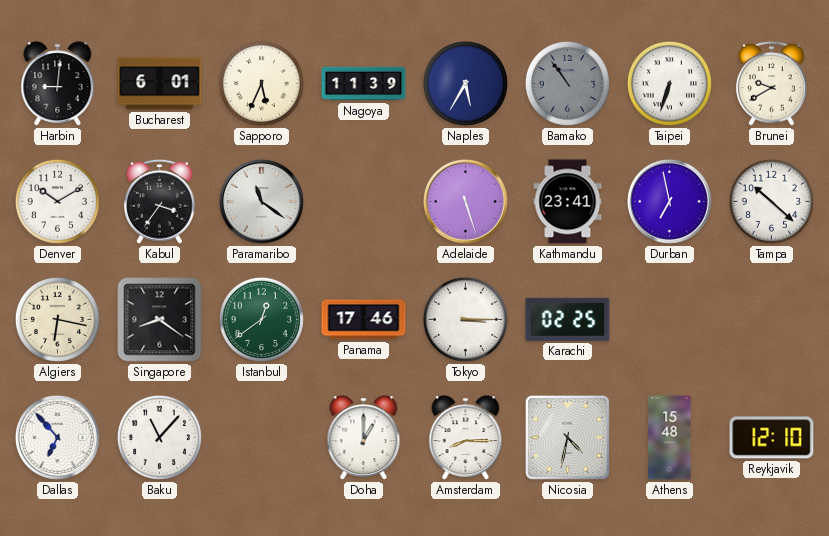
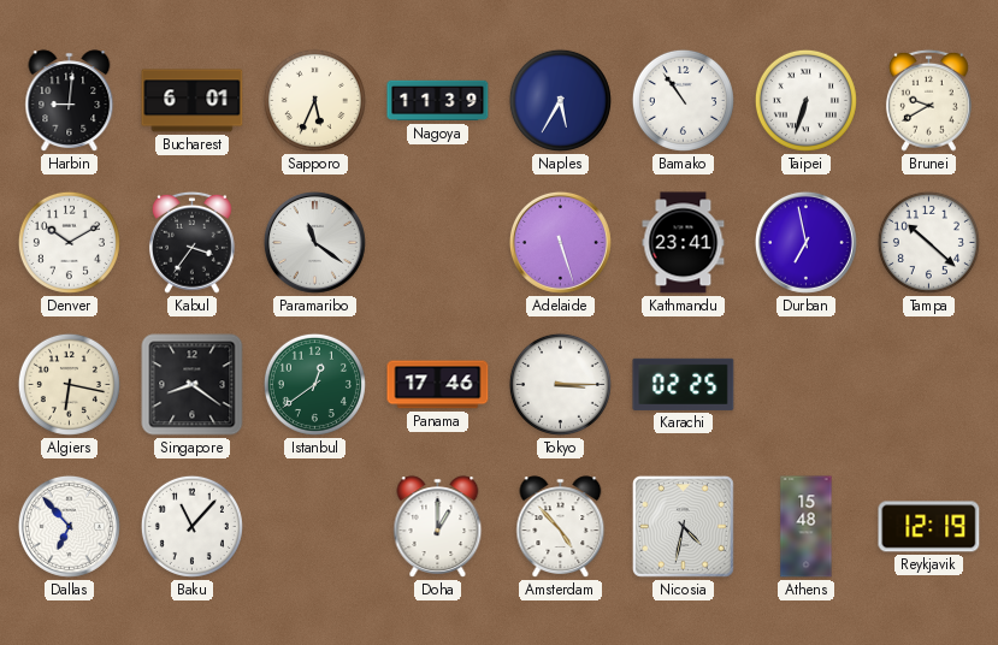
Bamako dial: grey -> white (683, 100)
Amsterdam: 8:15 -> 4:53 (561, 527)
Reykjavik: 12:10 -> 12:19 (929, 527)
